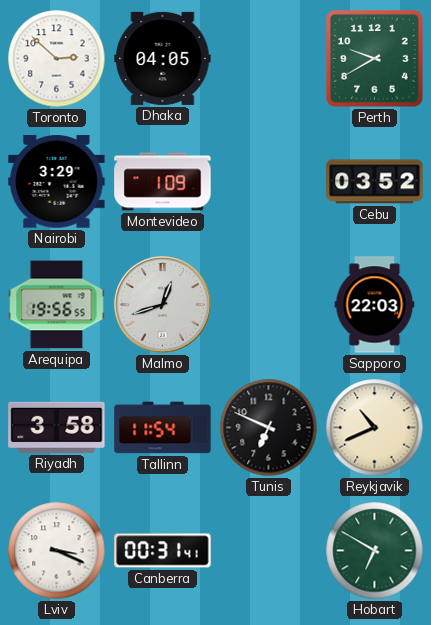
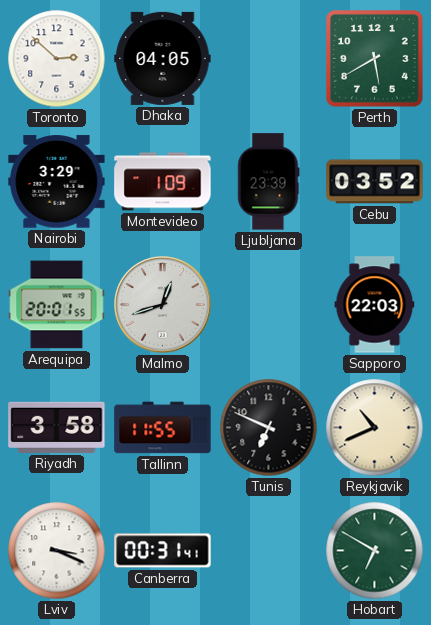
Perth: 9:40 -> 5:40 (375, 59)
Ljubljana: none -> 23:39 (269, 182)
Arequipa: 19:56 -> 20:01 (57, 305)
Tallinn: 11:54 -> 11:55 (163, 428)
